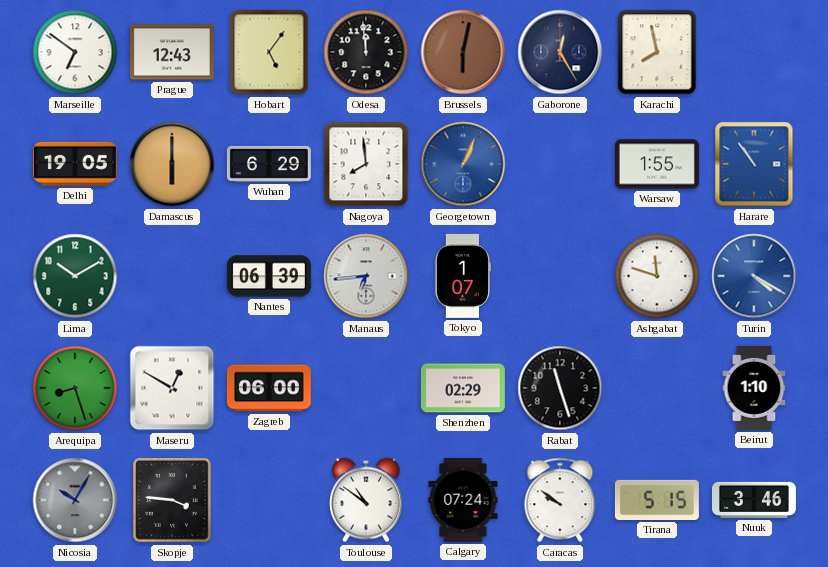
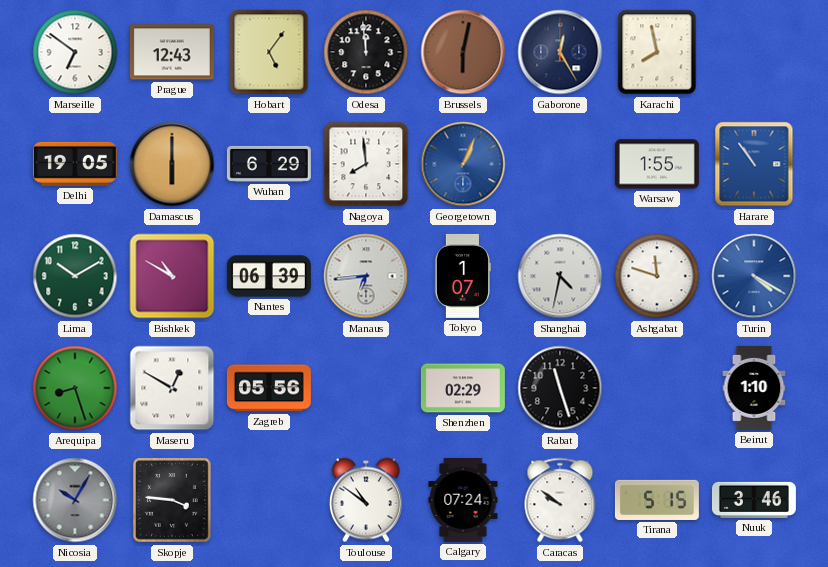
Bishkek: none -> 10:50 (172, 276)
Shanghai: none -> 4:32 (560, 276)
Zagreb: 06:00 -> 05:56 (269, 388)
